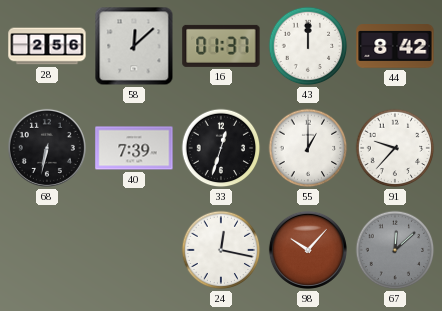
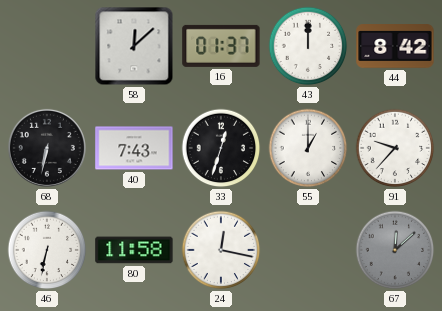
28: 2:56 -> none (47, 46)
40: 7:39 -> 7:43 (134, 148)
46: none -> 6:32 (47, 250)
80: none -> 11:58 (134, 250)
98: 10:07 -> none (308, 250)
